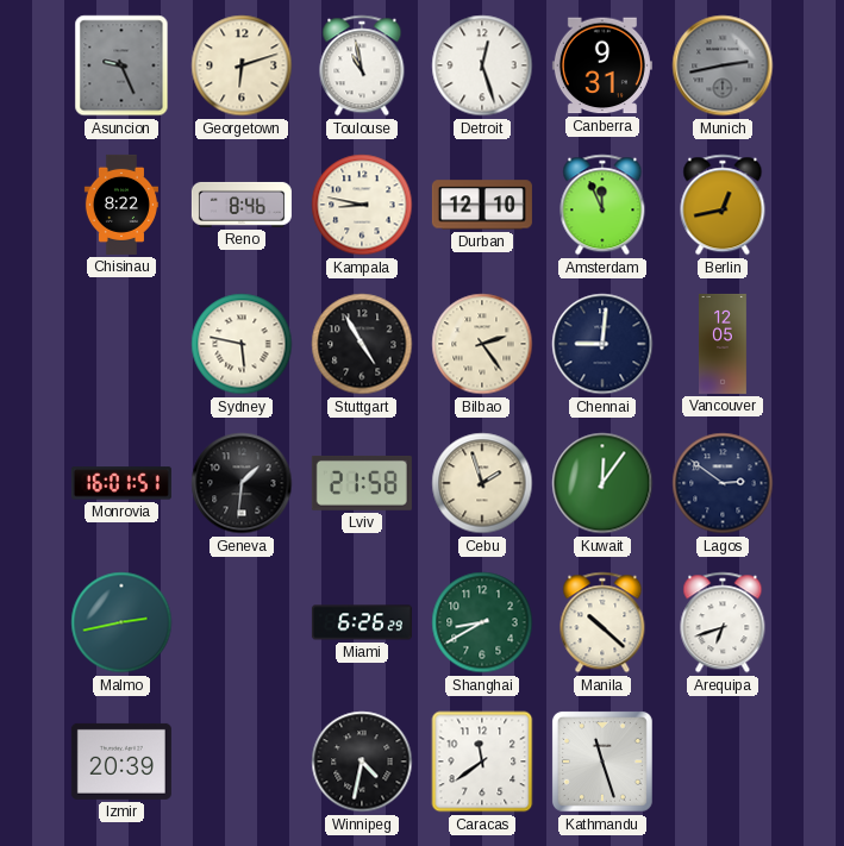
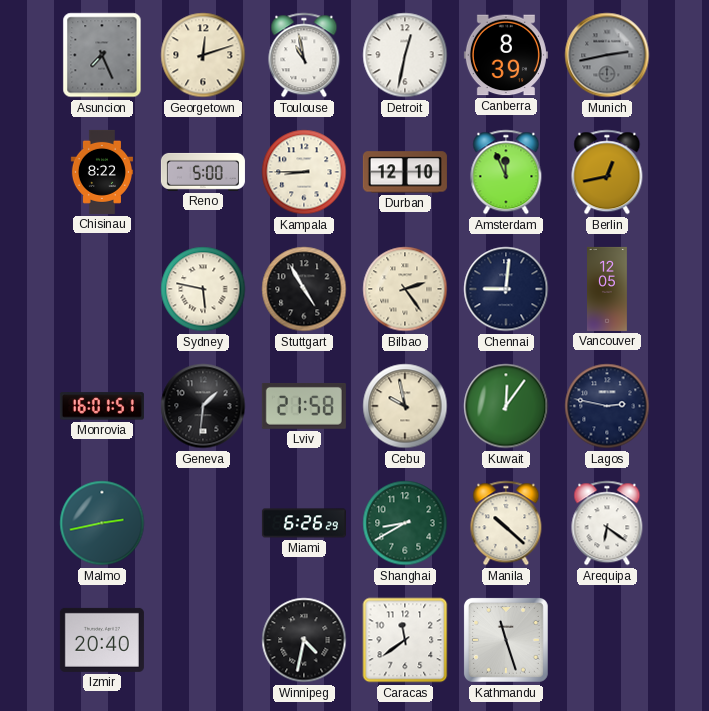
Asuncion: 9:26 -> 7:26 (102, 55)
Georgetown: 6:12 -> 12:12 (203, 55)
Detroit: 12:27 -> 12:32 (405, 55)
Canberra: 9:31 -> 8:39 (506, 55)
Reno: 8:46 -> 5:00 (203, 172)
Kampala: 8:47 -> 8:45 (304, 172)
Cebu: 1:57 -> 9:58 (405, 406)
Lagos: 2:51 -> 2:47 (607, 406)
Arequipa: 6:42 -> 6:21 (607, 523)
Izmir: 20:39 -> 20:40 (102, 640)
